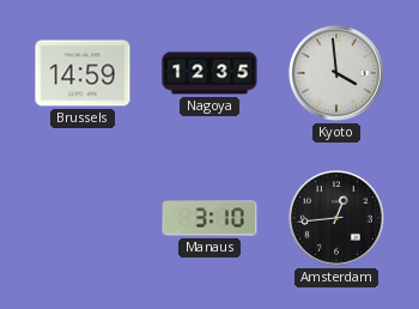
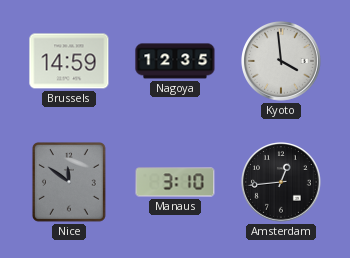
Nice: none -> 11:51 (69, 183)
